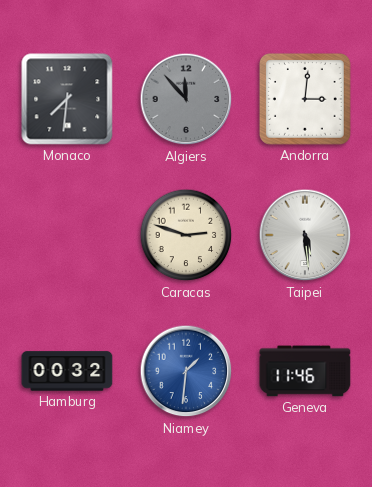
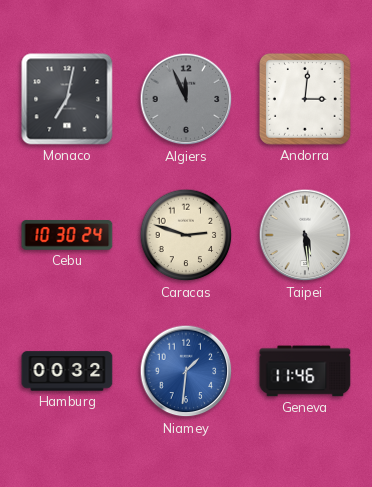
Monaco: 7:31 -> 7:02 (67, 99)
Algiers: 11:53 -> 11:56 (186, 99)
Cebu: none -> 10:30 (67, 235)
